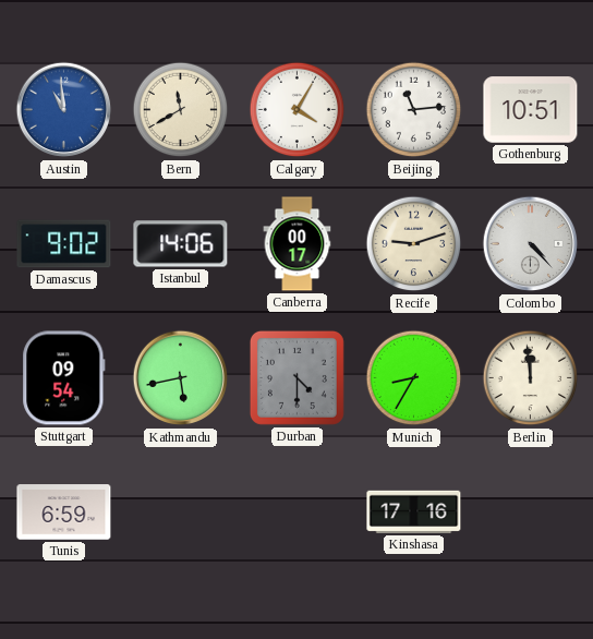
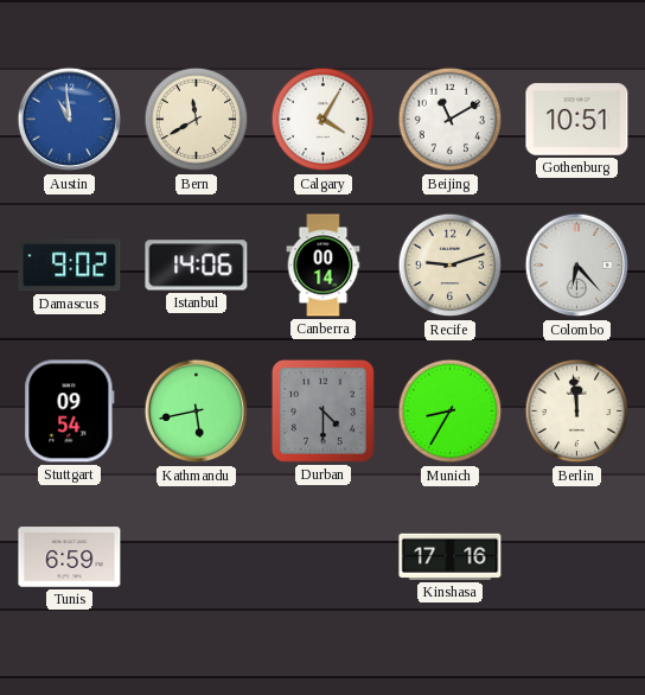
Beijing: 11:14 -> 11:10 (451, 120)
Canberra: 00:17 -> 00:14 (324, 266)
Colombo: 4:23 -> 6:23 (577, 266)
